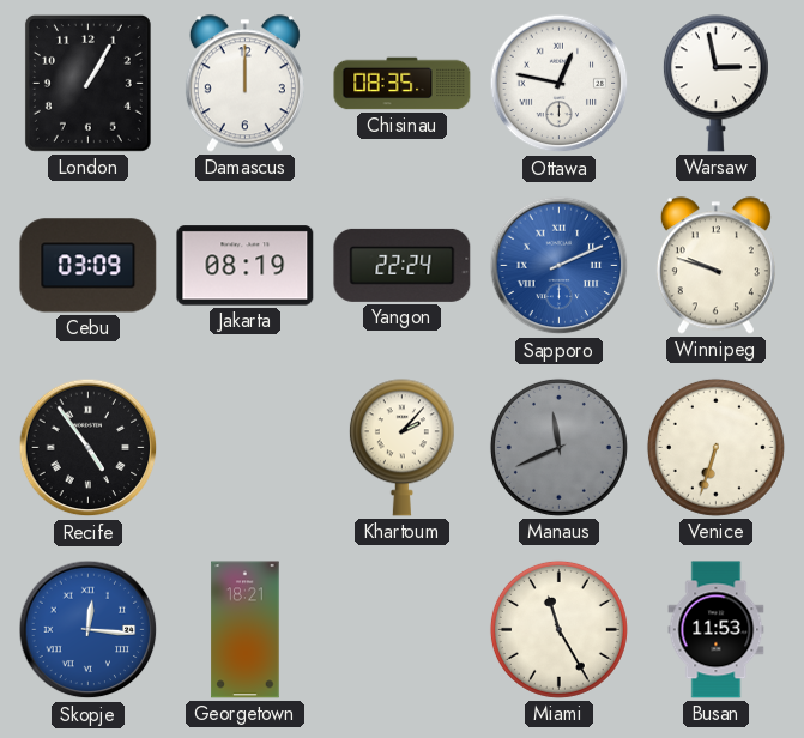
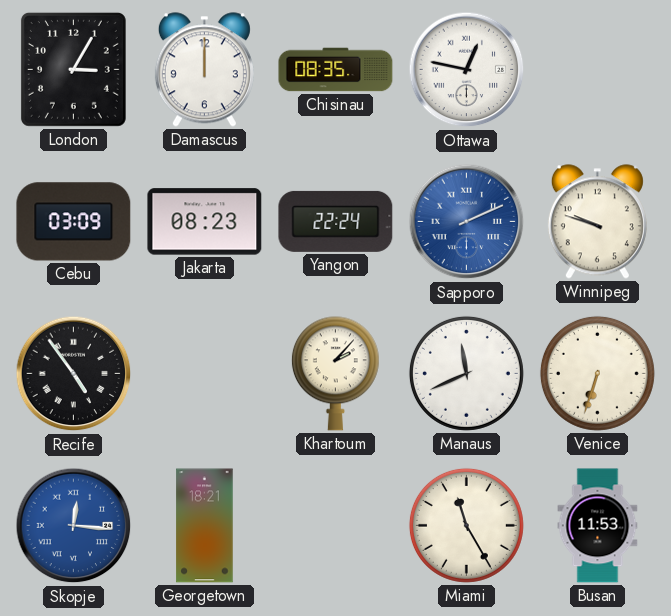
London: 1:05 -> 3:05 (73, 69)
Warsaw: 2:58 -> none (715, 84)
Jakarta: 08:19 -> 08:23 (205, 222)
Manaus dial: grey -> white (466, 373)
